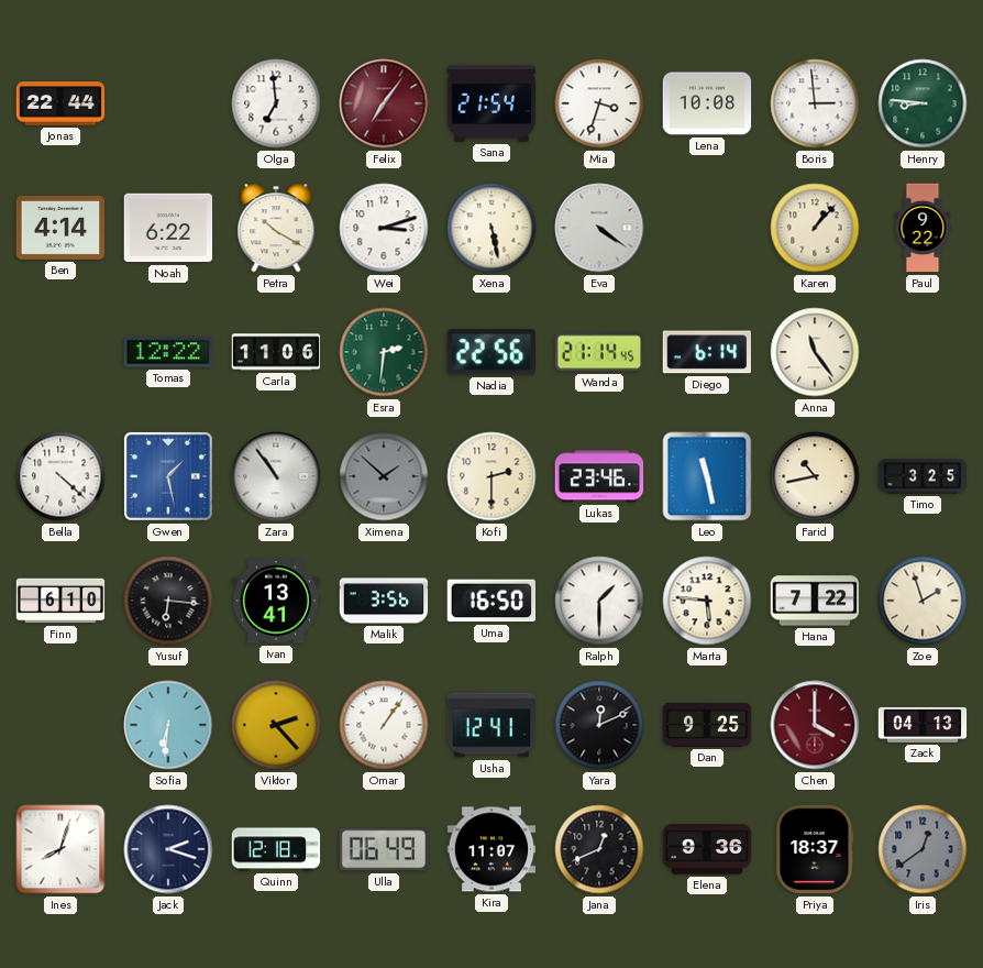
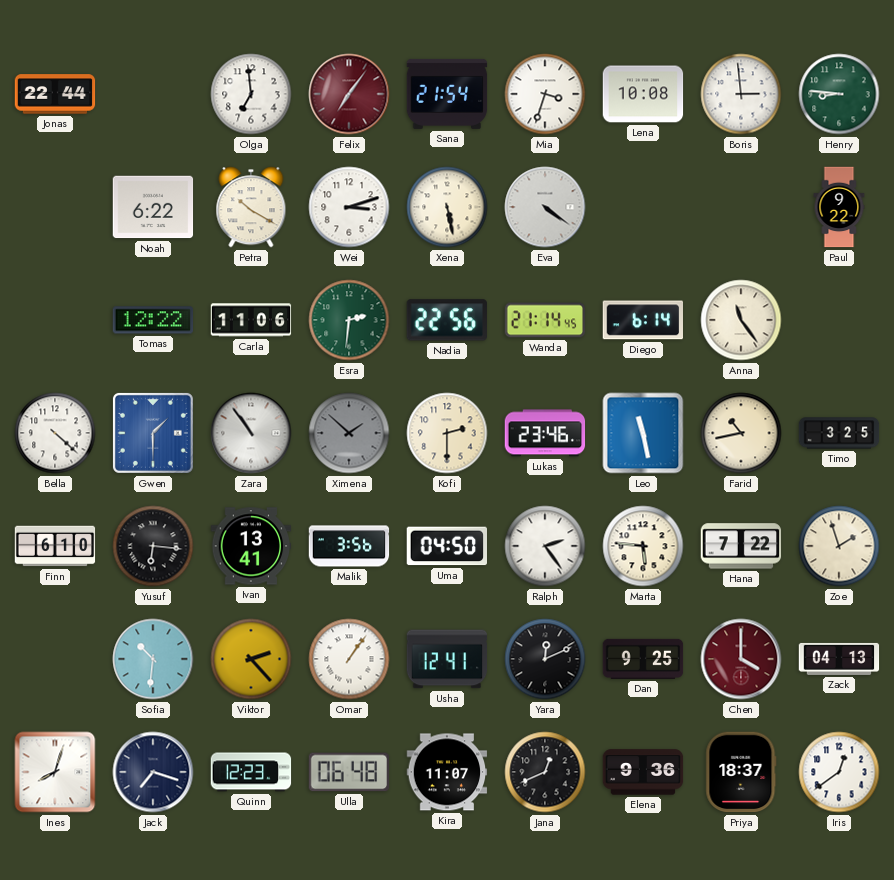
Ben: 4:14 -> none (60, 228)
Karen: 1:07 -> none (815, 228)
Gwen: 1:28 -> 1:30 (153, 433)
Uma: 16:50 -> 04:50 (446, 546)
Ralph: 1:30 -> 2:24 (545, 546)
Sofia: 6:31 -> 10:31 (153, 659)
Jack: 2:18 -> 7:18 (153, 772)
Quinn: 12:18 -> 12:23 (251, 772)
Ulla: 06:49 -> 06:48 (349, 772)
Iris dial: grey -> white (839, 772)
